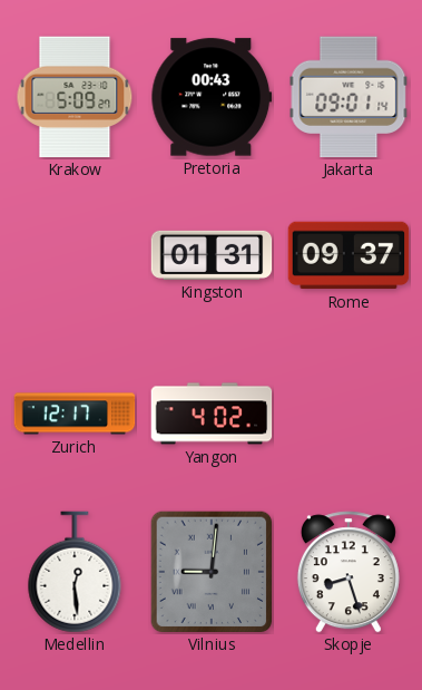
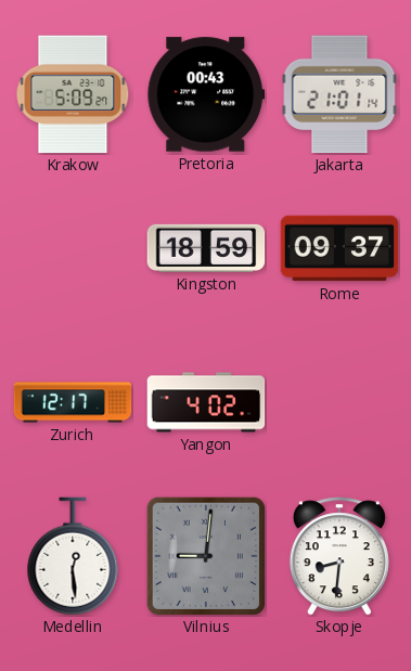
Jakarta: 09:01 -> 21:01 (339, 94)
Kingston: 01:31 -> 18:59 (206, 248)
Skopje: 8:27 -> 8:31 (339, 556)
